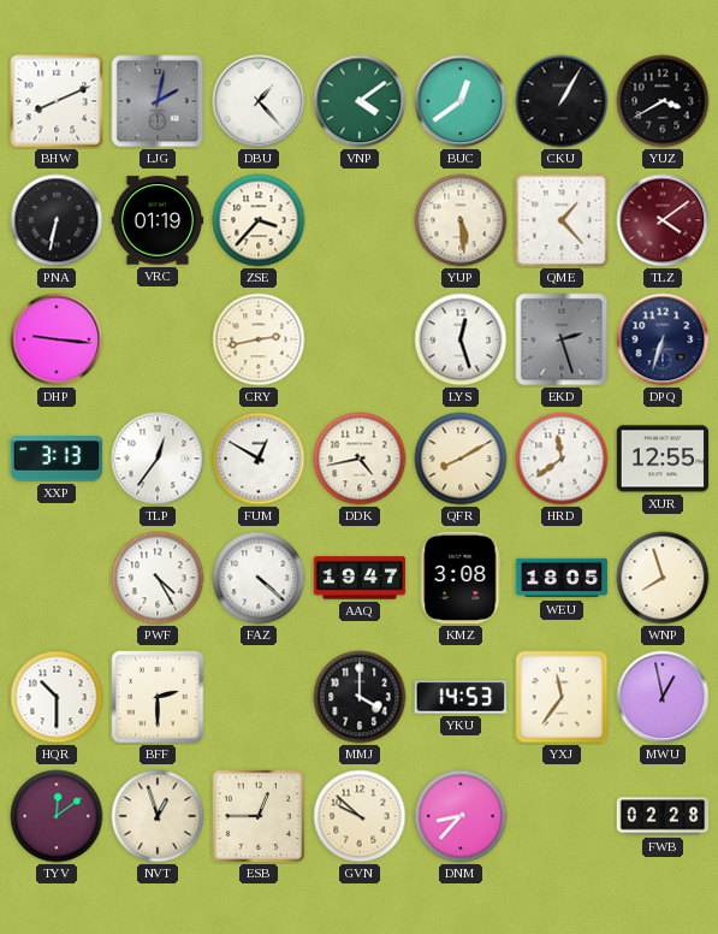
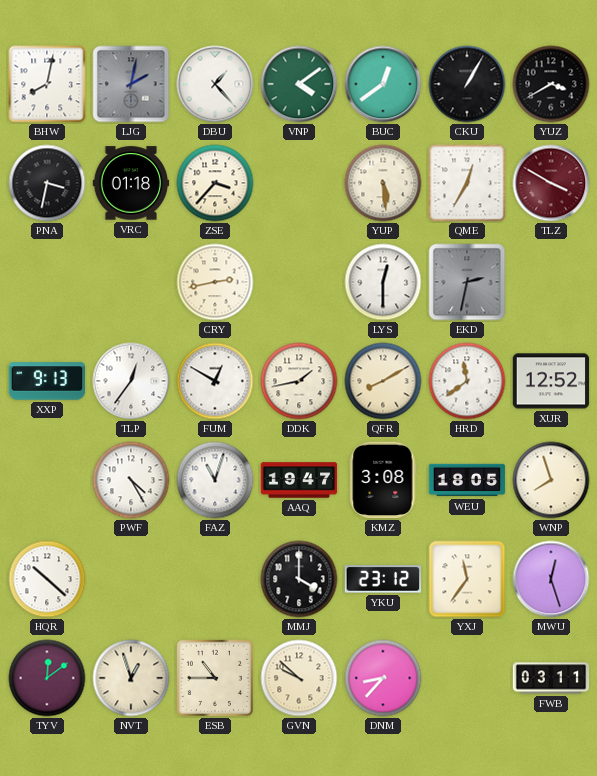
BHW: 8:11 -> 8:02 (47, 84)
PNA: 6:32 -> 3:32 (47, 183)
VRC: 01:19 -> 01:18 (131, 183)
QME: 1:23 -> 12:35 (467, 183)
TLZ: 4:09 -> 3:50 (551, 183)
DHP: 9:16 -> none (57, 339)
LYS: 12:27 -> 12:30 (383, 282)
EKD: 2:27 -> 2:32 (467, 282)
DPQ: 6:33 -> none (663, 339)
XXP: 3:13 -> 9:13 (47, 381)
DDK: 4:43 -> 1:43 (299, 381)
XUR: 12:55 -> 12:52 (551, 381)
FAZ: 4:22 -> 11:03 (215, 480)
HQR: 10:30 -> 10:22 (47, 579)
BFF: 2:30 -> none (158, 697)
YKU: 14:53 -> 23:12 (383, 579)
MWU: 12:58 -> 12:27 (551, 579)
ESB: 12:45 -> 10:45 (215, 678)
FWB: 02:28 -> 03:11 (551, 678)
